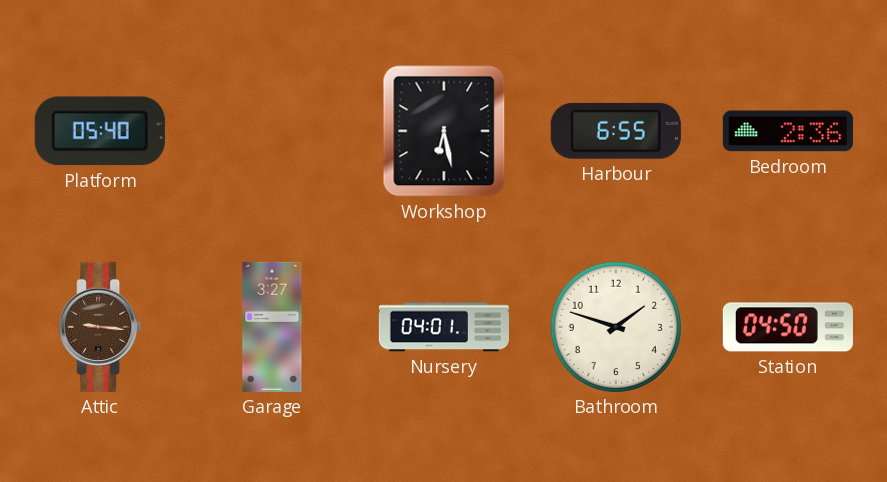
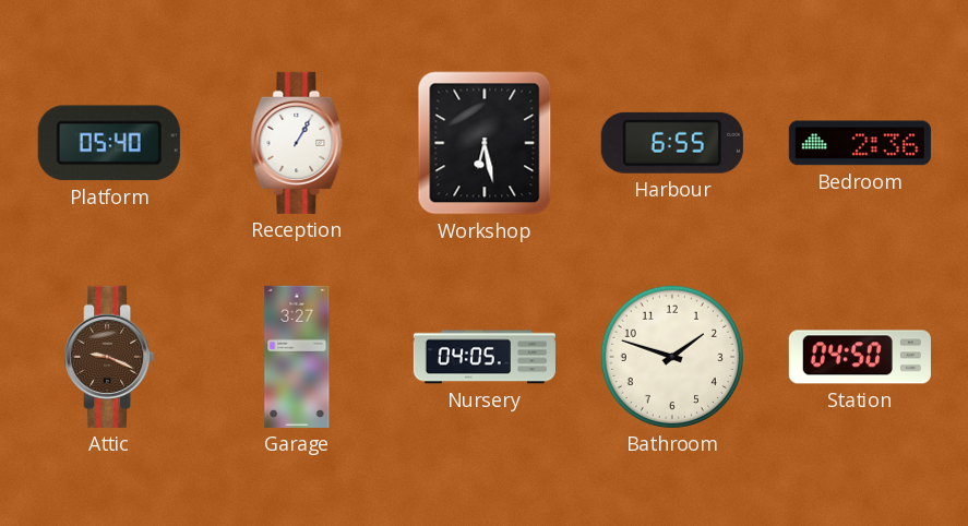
Reception: none -> 1:05 (297, 143)
Attic: 9:16 -> 9:19 (109, 357)
Nursery: 04:01 -> 04:05 (485, 357)
